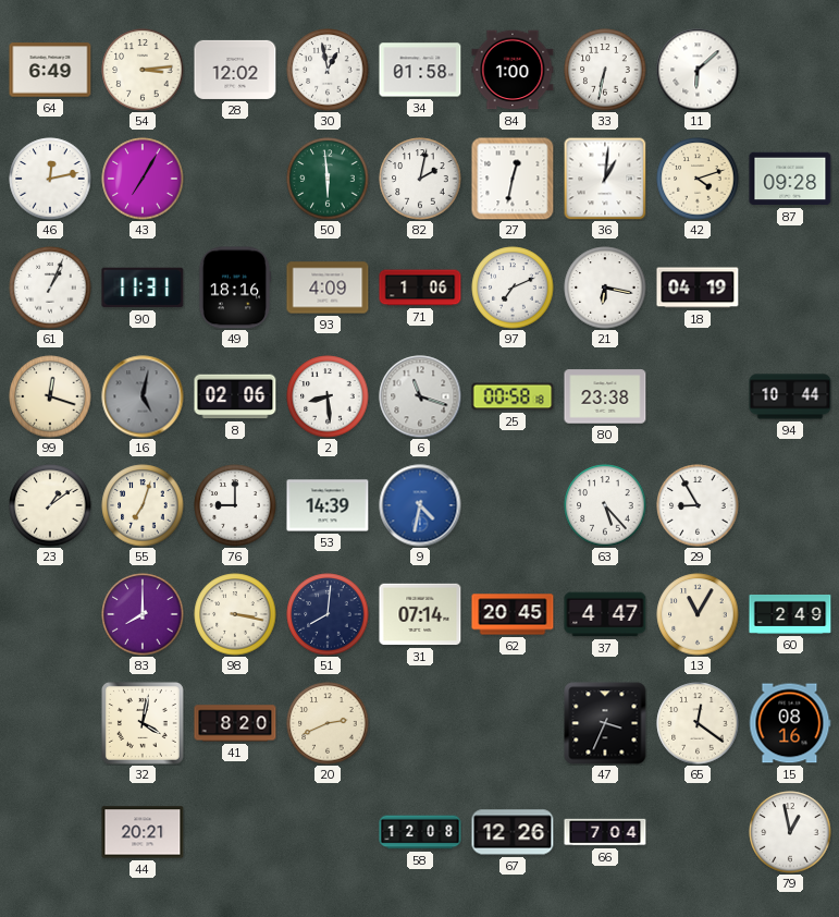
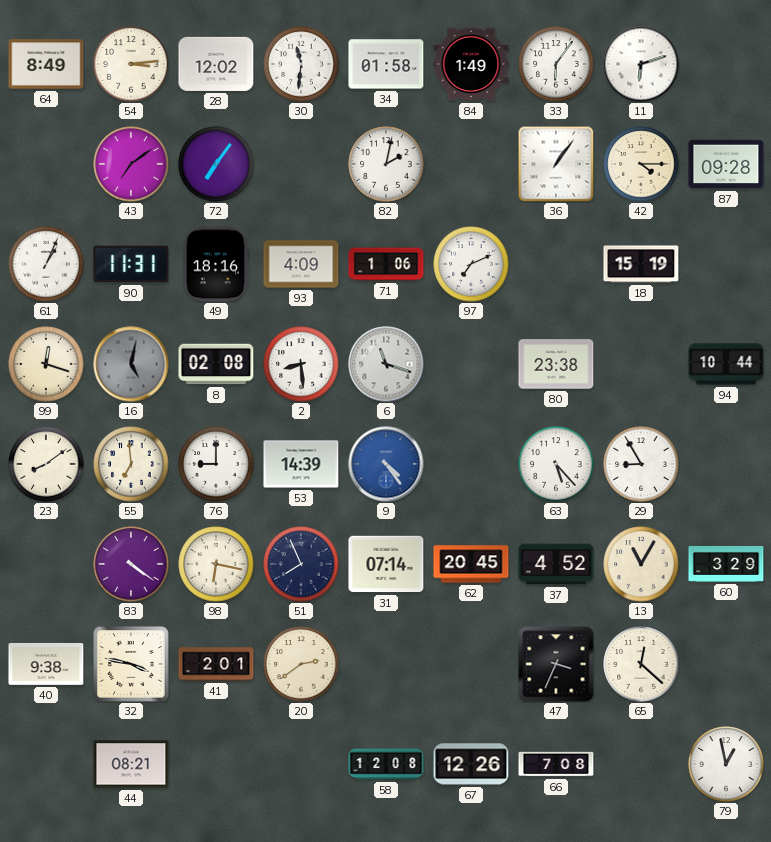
64: 6:49 -> 8:49 (46, 64)
30: 12:58 -> 11:31 (301, 64)
84: 1:00 -> 1:49 (471, 64)
33: 6:32 -> 6:06 (556, 64)
11: 6:08 -> 6:12 (641, 64)
46: 12:13 -> none (50, 179)
43: 7:05 -> 7:09 (131, 164)
72: none -> 7:06 (216, 164)
50: 5:59 -> none (328, 179)
27: 12:32 -> none (513, 179)
36: 1:01 -> 1:06 (556, 164)
42: 4:12 -> 4:15 (641, 164)
21: 6:17 -> none (605, 288)
18: 04:19 -> 15:19 (641, 264)
8: 02:06 -> 02:08 (216, 364)
25: 00:58 -> none (513, 396)
23: 1:09 -> 8:09 (46, 464)
55: 7:03 -> 6:59 (131, 464)
9: 4:32 -> 4:24 (386, 464)
83: 8:00 -> 4:21 (131, 564)
98: 3:17 -> 6:17 (216, 564)
51: 8:01 -> 7:56 (301, 564)
37: 4:47 -> 4:52 (556, 564)
60: 2:49 -> 3:29 (726, 564)
40: none -> 9:38 (46, 664)
32: 4:02 -> 3:47 (131, 664)
41: 8:20 -> 2:01 (216, 664)
20: 2:41 -> 2:39 (301, 664)
65: 12:21 -> 12:22 (641, 664)
15: 08:16 -> none (790, 723)
44: 20:21 -> 08:21 (131, 764)
66: 7:04 -> 7:08 (556, 764)
